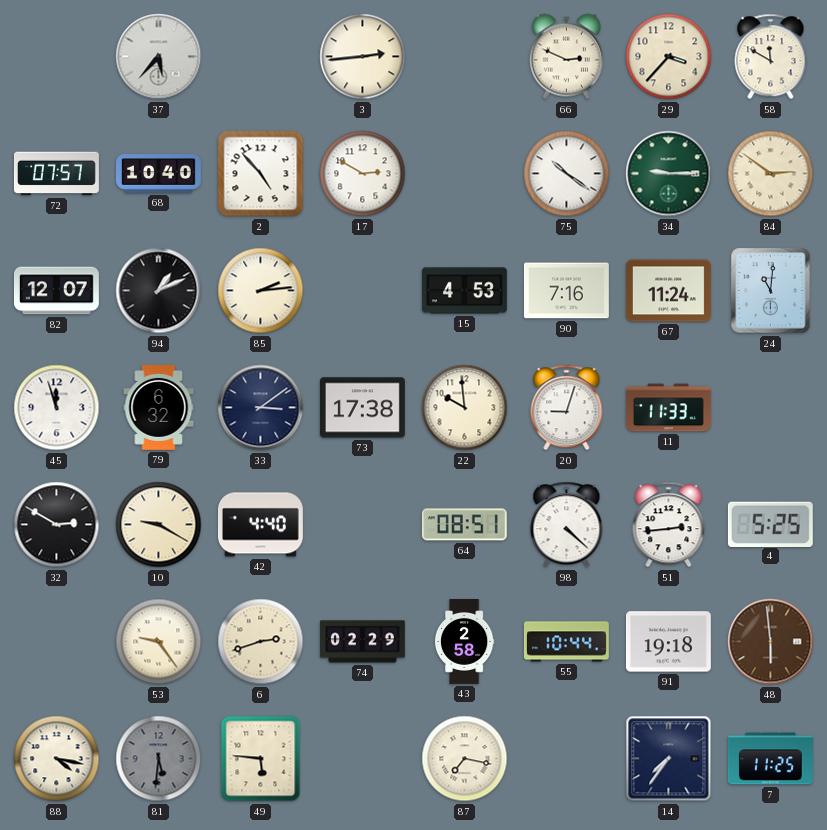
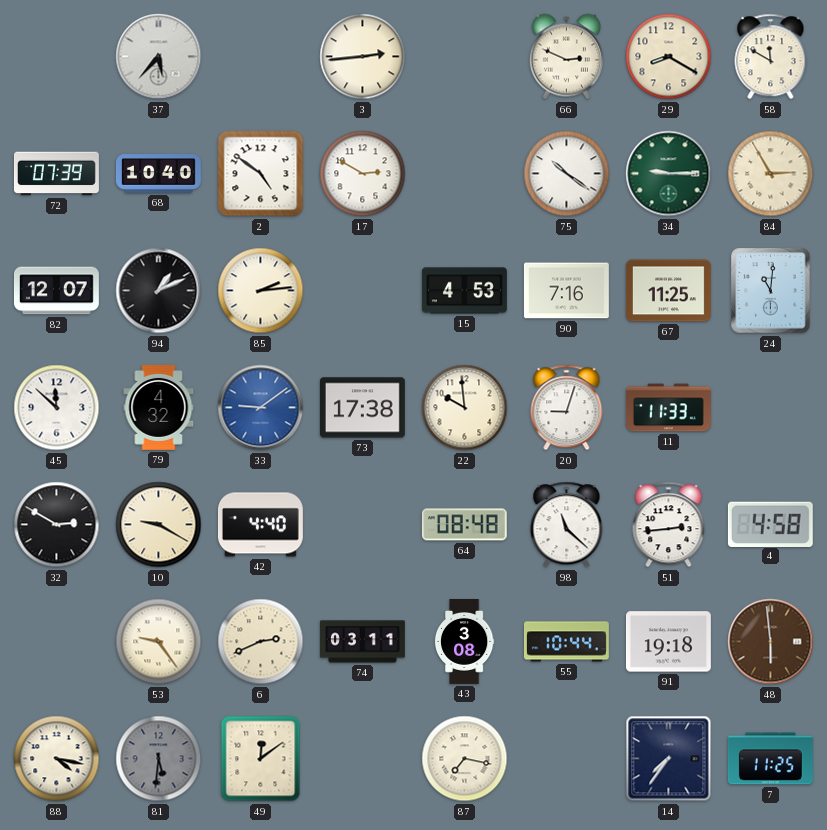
29: 3:37 -> 8:20 (669, 57)
72: 07:57 -> 07:39 (56, 174)
2: 4:53 -> 4:51 (261, 174)
84: 2:51 -> 2:55 (771, 174)
67: 11:24 -> 11:25 (668, 291)
45: 11:57 -> 11:52 (57, 408)
79: 6:32 -> 4:32 (159, 407)
33: 3:09 -> 9:09 (261, 408)
33 dial: navy -> blue (261, 408)
64: 08:51 -> 08:48 (464, 525)
98: 4:22 -> 11:22 (567, 525)
4: 5:25 -> 4:58 (770, 524)
6: 2:42 -> 2:41 (261, 642)
74: 02:29 -> 03:11 (362, 642)
43: 2:58 -> 3:08 (464, 642)
49: 5:46 -> 12:09 (261, 759)
